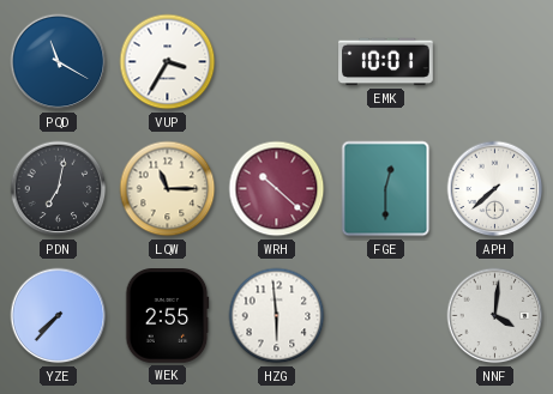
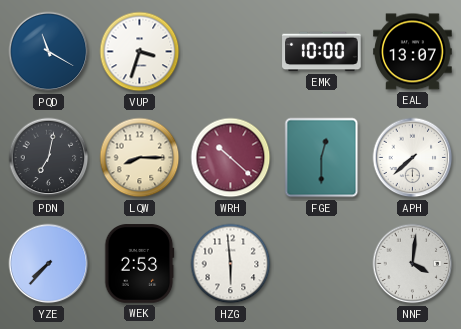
VUP: 3:35 -> 3:33 (140, 52)
EMK: 10:01 -> 10:00 (322, 52)
EAL: none -> 13:07 (413, 52)
LQW: 11:15 -> 8:15 (140, 158)
WEK: 2:55 -> 2:53 (140, 264)
